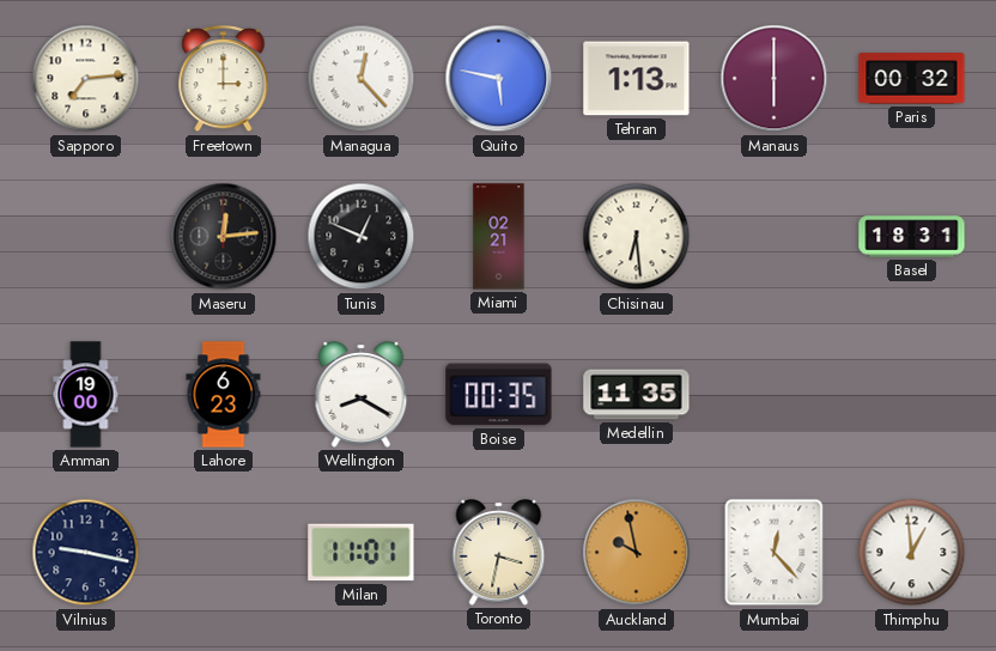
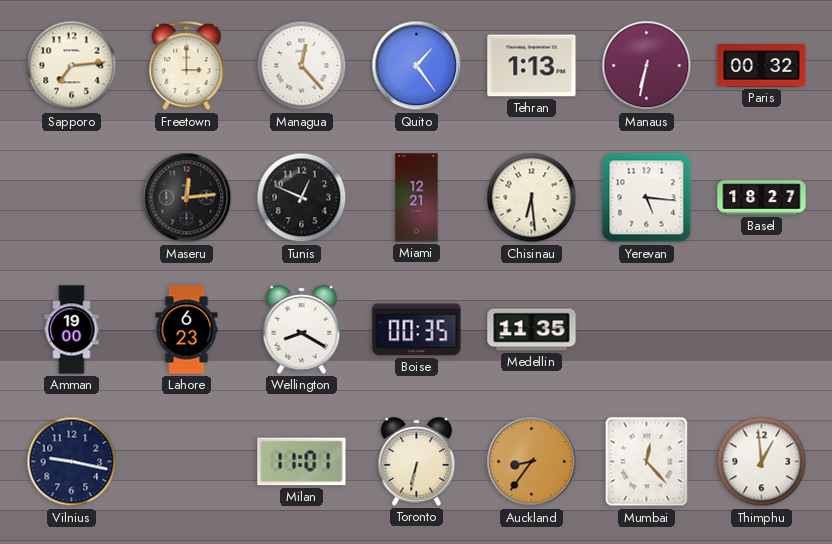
Quito: 5:47 -> 1:24 (417, 66)
Manaus: 6:00 -> 6:32 (647, 66)
Miami: 02:21 -> 12:21 (417, 198)
Yerevan: none -> 5:16 (647, 198)
Basel: 18:31 -> 18:27 (762, 198)
Toronto: 3:32 -> 6:32 (417, 462)
Auckland: 9:58 -> 8:36 (532, 462)
